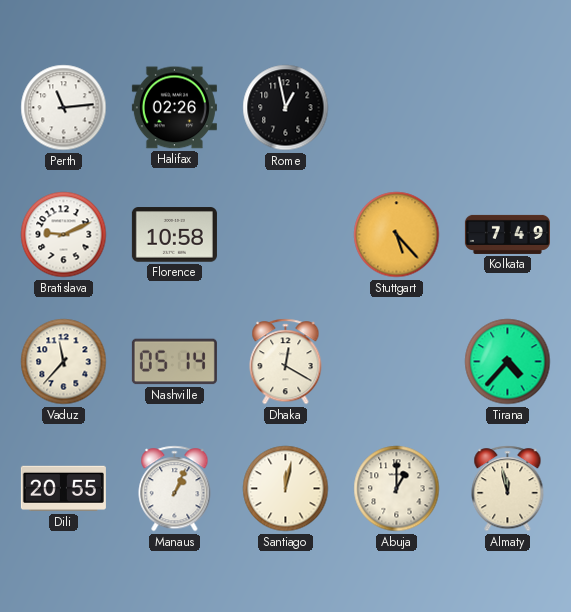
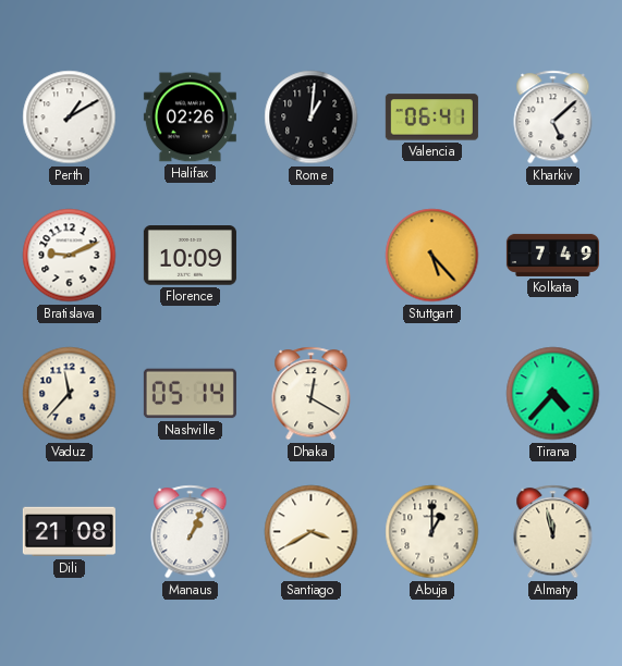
Perth: 11:14 -> 1:10 (70, 118)
Rome: 12:58 -> 1:01 (312, 118)
Valencia: none -> 06:41 (431, 118)
Kharkiv: none -> 5:08 (553, 118)
Florence: 10:58 -> 10:09 (190, 256)
Dili: 20:55 -> 21:08 (69, 532)
Santiago: 12:02 -> 3:40 (312, 532)
